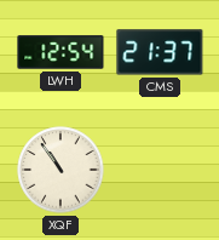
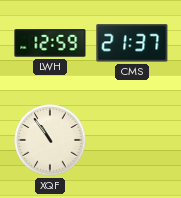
LWH: 12:54 -> 12:59 (50, 43)
